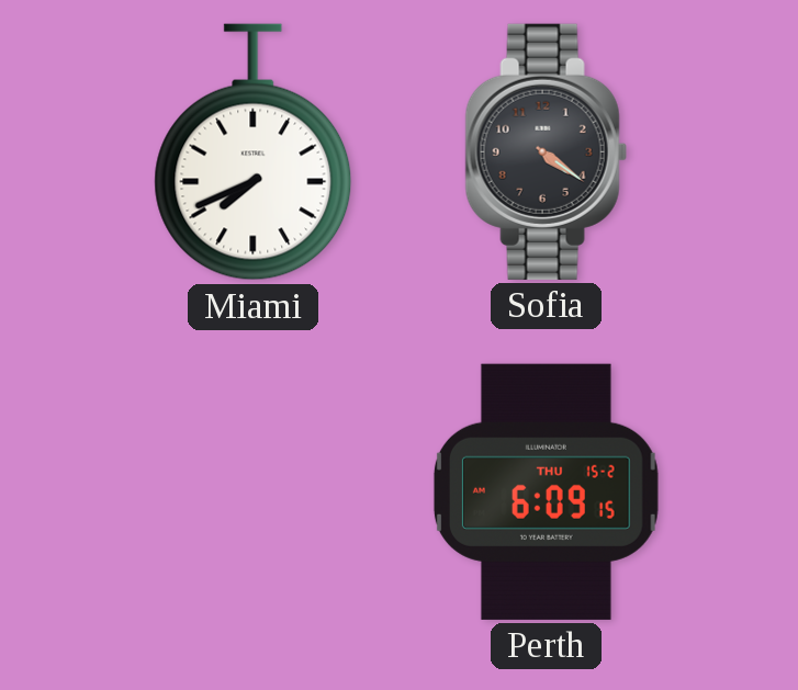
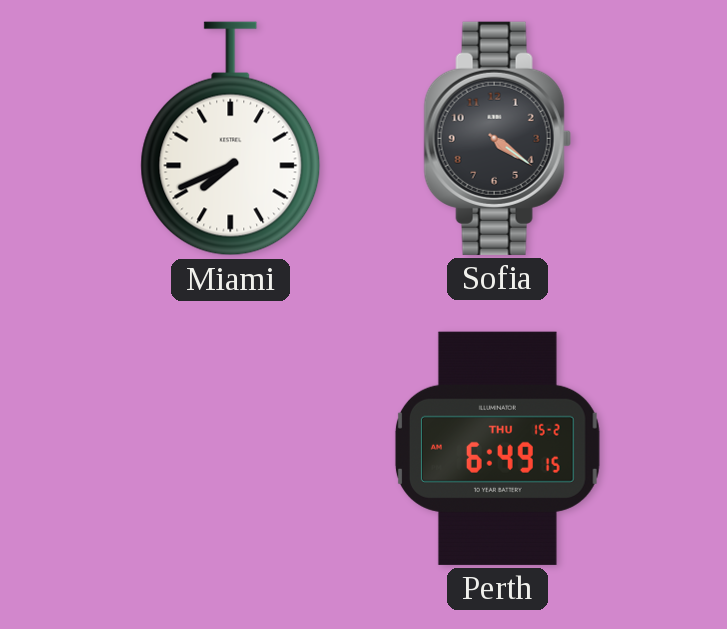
Perth: 6:09 -> 6:49 (497, 448)
